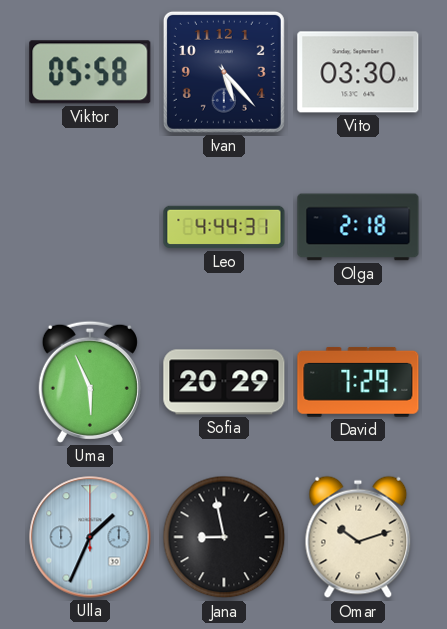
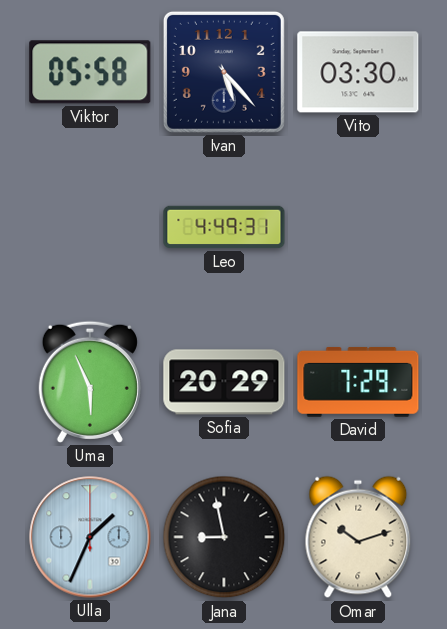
Leo: 4:44 -> 4:49 (224, 227)
Olga: 2:18 -> none (358, 227)
